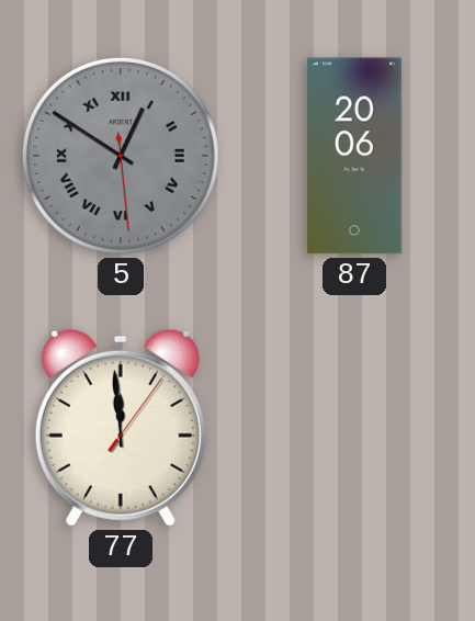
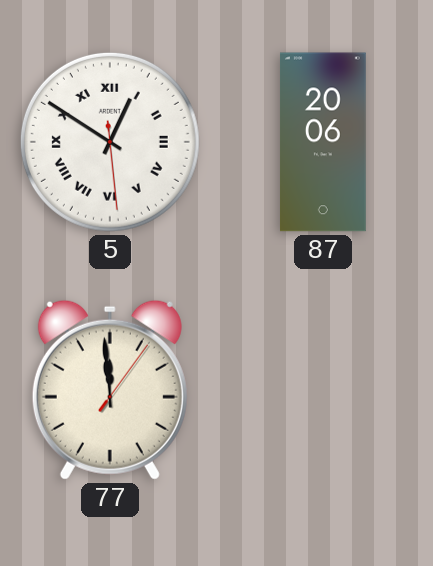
5 dial: grey -> white (110, 142)
